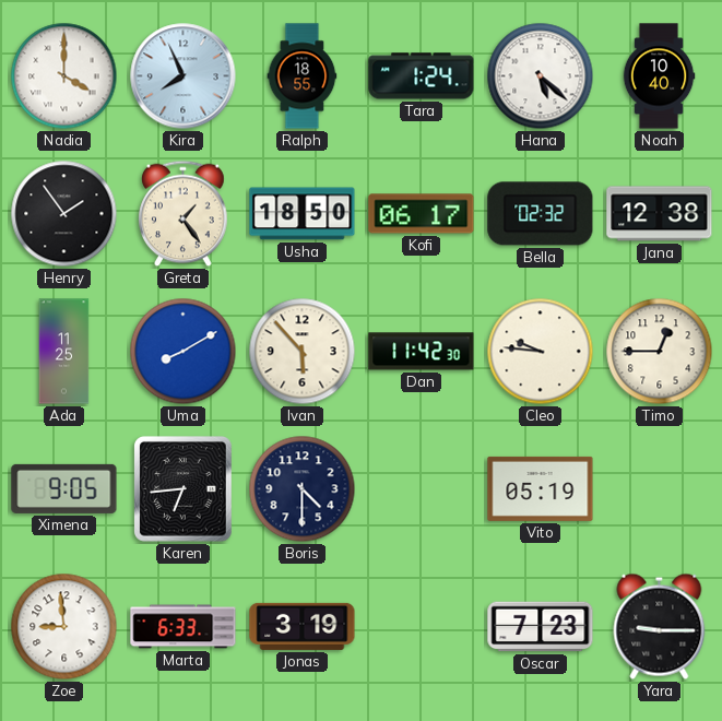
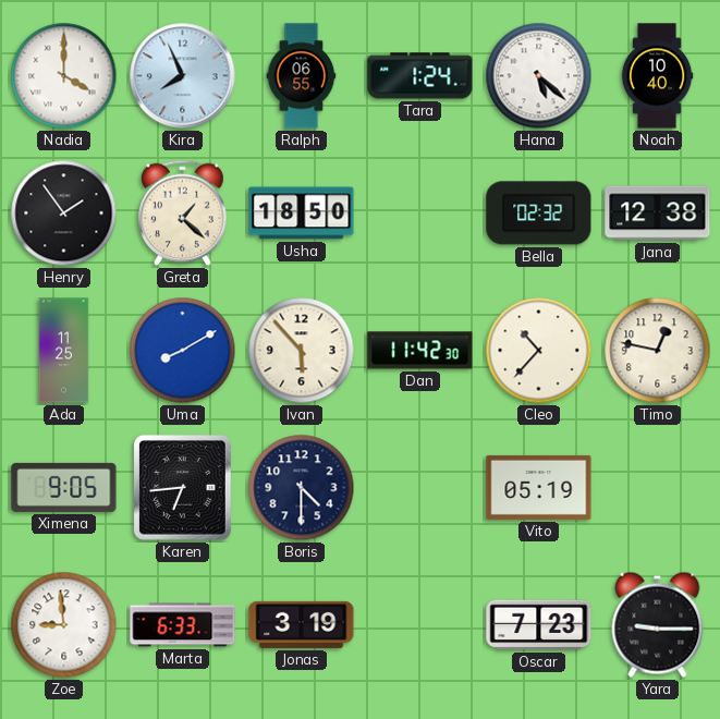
Ralph: 18:55 -> 06:55 (302, 76)
Greta: 1:24 -> 1:22 (183, 214)
Kofi: 06:17 -> none (422, 214)
Cleo: 9:46 -> 10:37 (539, 351)
Timo: 12:45 -> 12:47 (658, 351)
